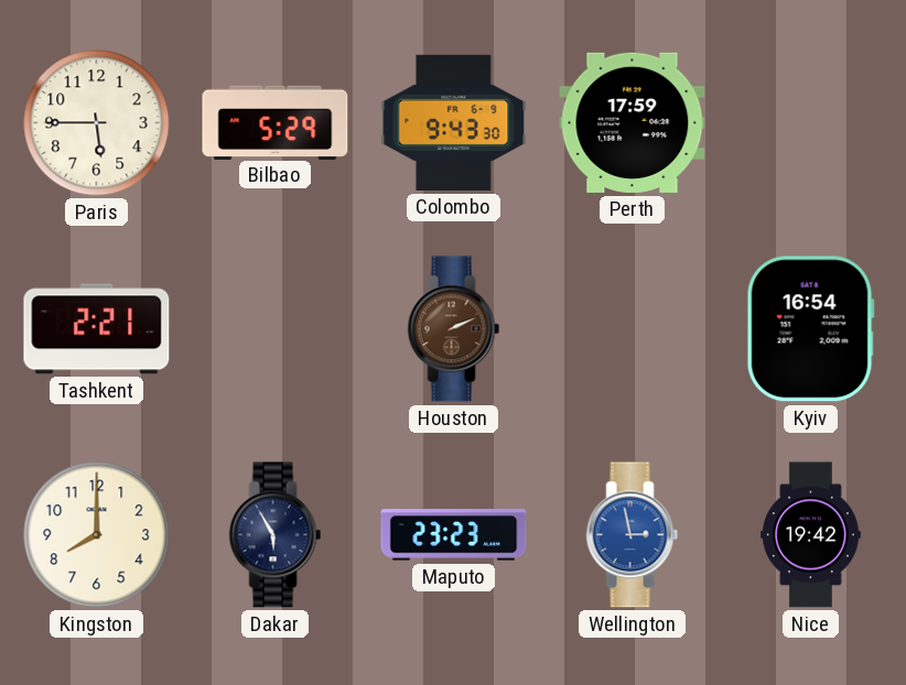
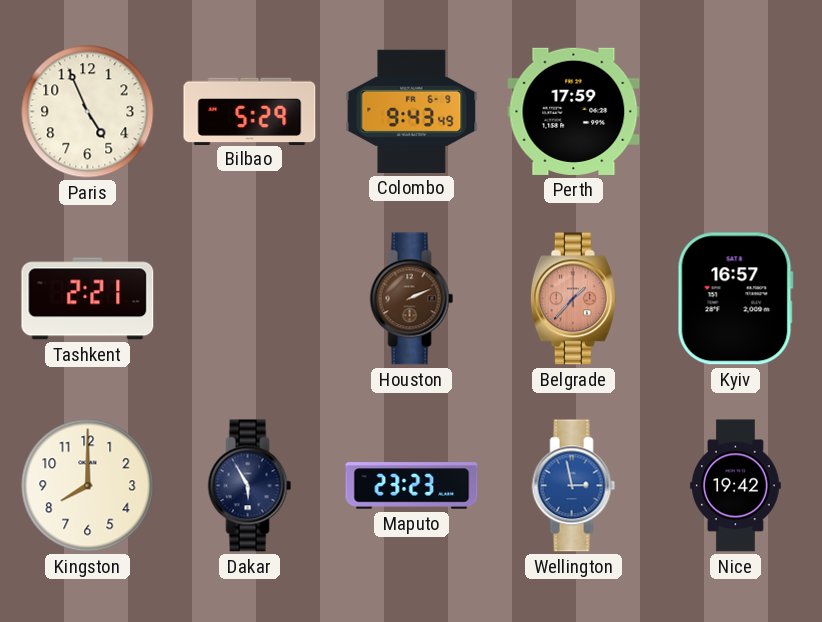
Paris: 5:45 -> 4:56 (88, 112)
Colombo: 9:43:30 -> 9:43:49 (412, 111)
Belgrade: none -> 1:37 (573, 299)
Kyiv: 16:54 -> 16:57 (735, 299)
